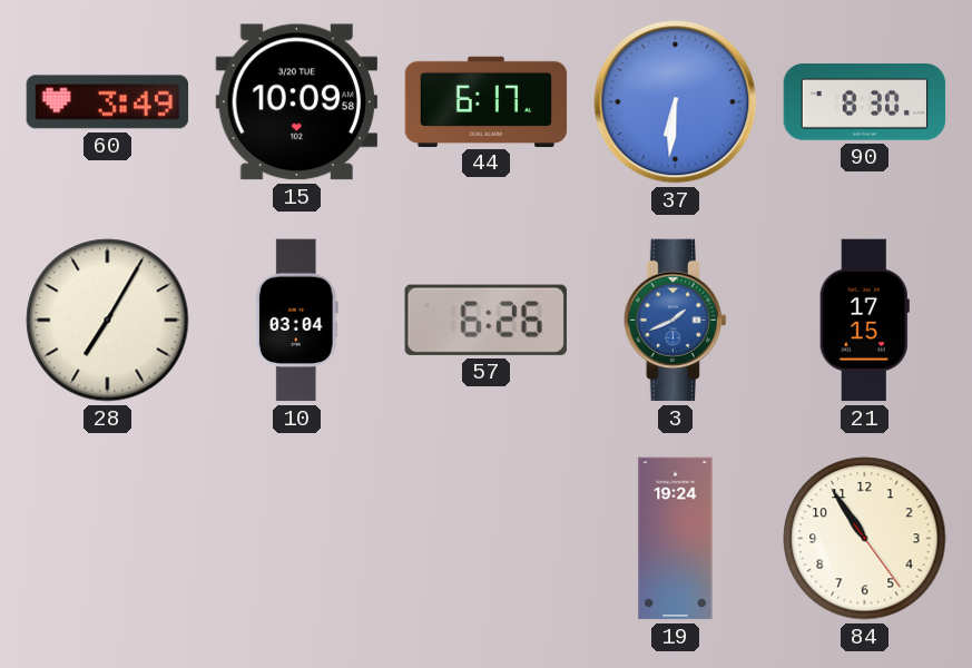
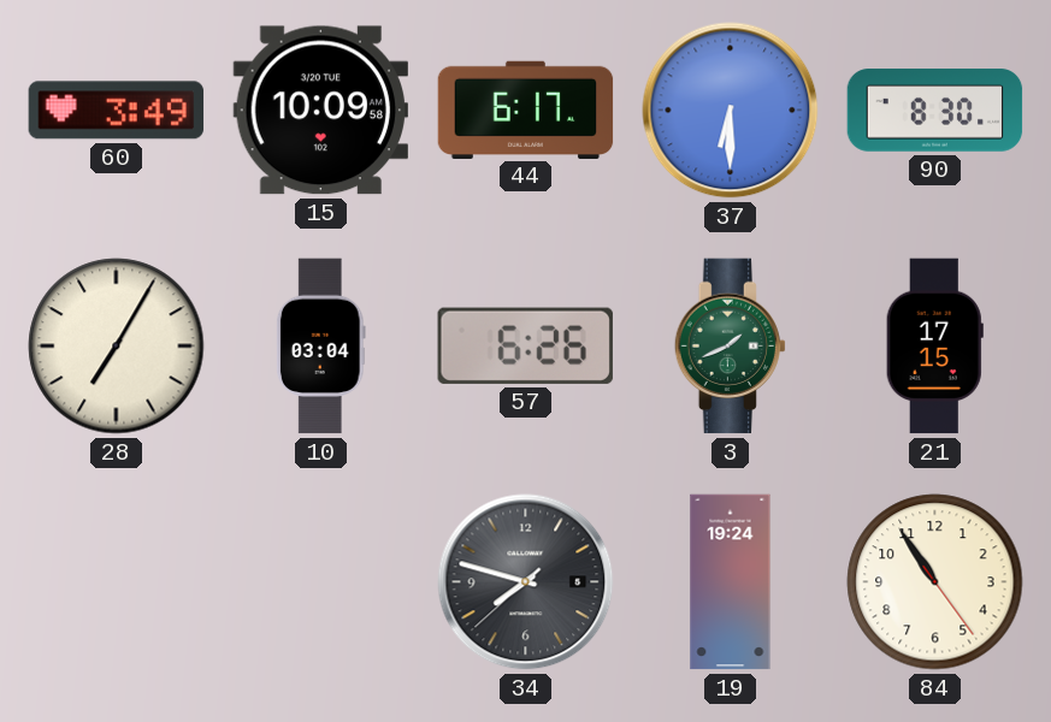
37: 6:31 -> 6:30 (731, 111)
3 dial: blue -> green (730, 347)
34: none -> 7:47 (526, 582)
